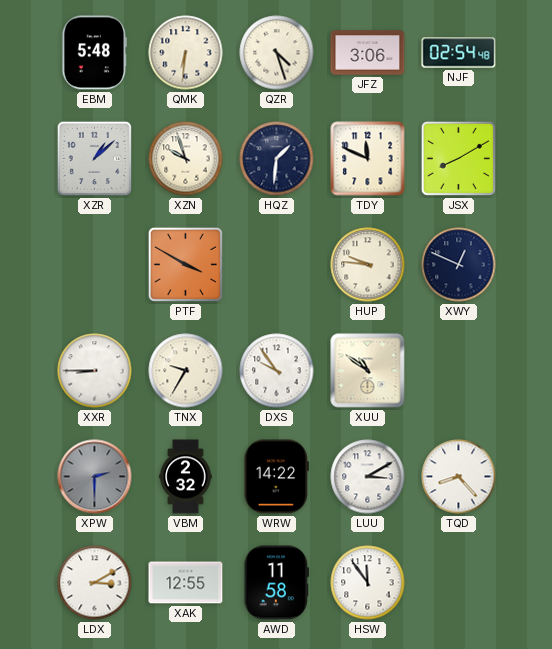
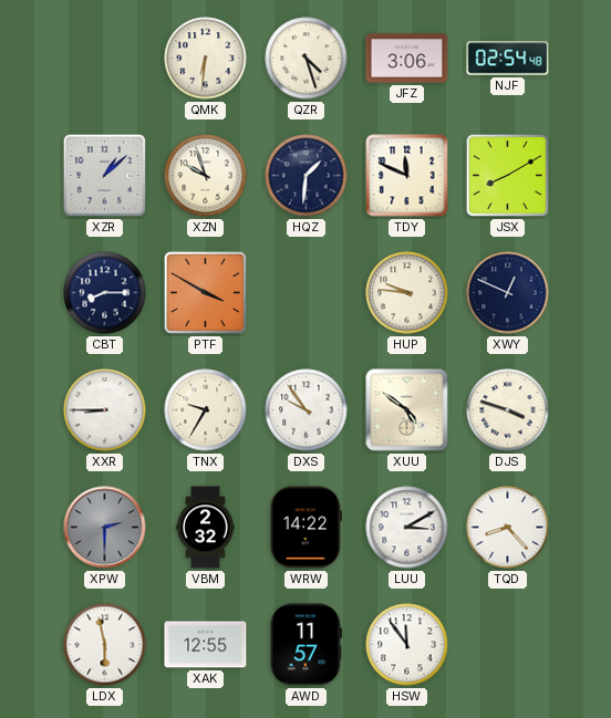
EBM: 5:48 -> none (95, 53)
CBT: none -> 8:15 (105, 293)
XUU: 10:51 -> 4:51 (407, 410)
DJS: none -> 3:48 (508, 410)
LDX: 3:10 -> 5:58 (105, 645)
AWD: 11:58 -> 11:57 (307, 645)
